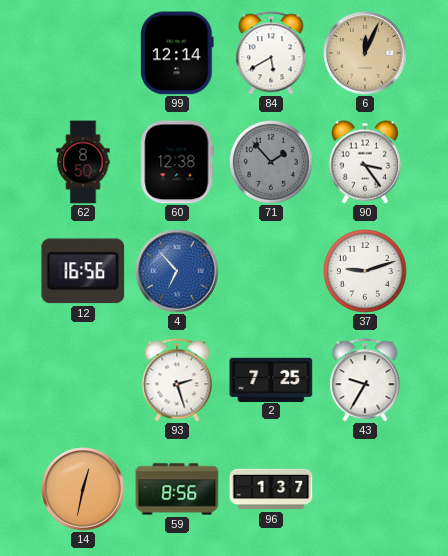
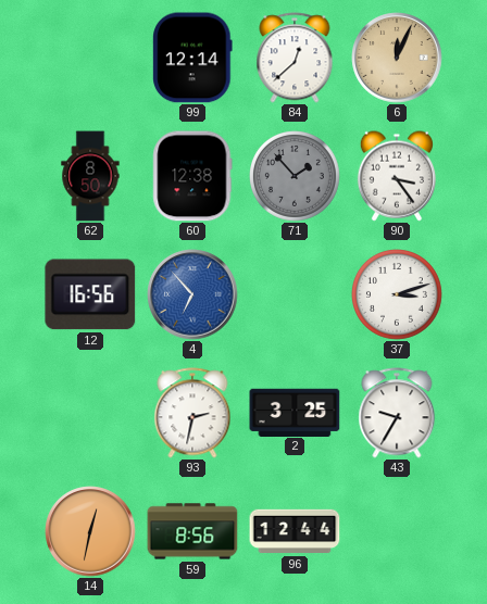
84: 5:40 -> 12:38 (295, 58)
37: 9:12 -> 3:12 (398, 295)
93: 2:27 -> 2:32 (192, 413)
2: 7:25 -> 3:25 (295, 412)
96: 1:37 -> 12:44 (295, 531)
